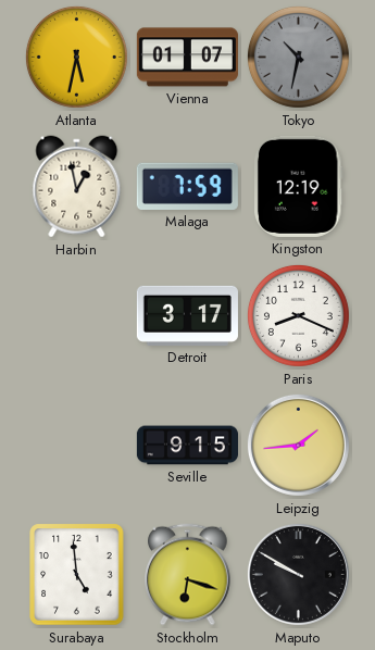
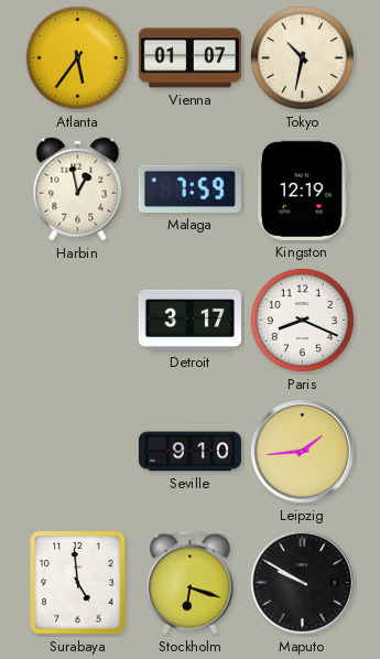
Atlanta: 5:32 -> 5:36 (77, 57)
Tokyo dial: grey -> cream (302, 57)
Seville: 9:15 -> 9:10 (189, 452)
